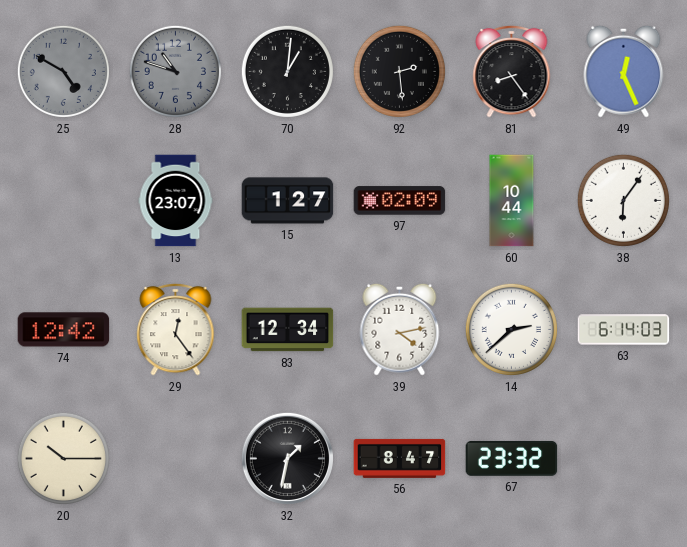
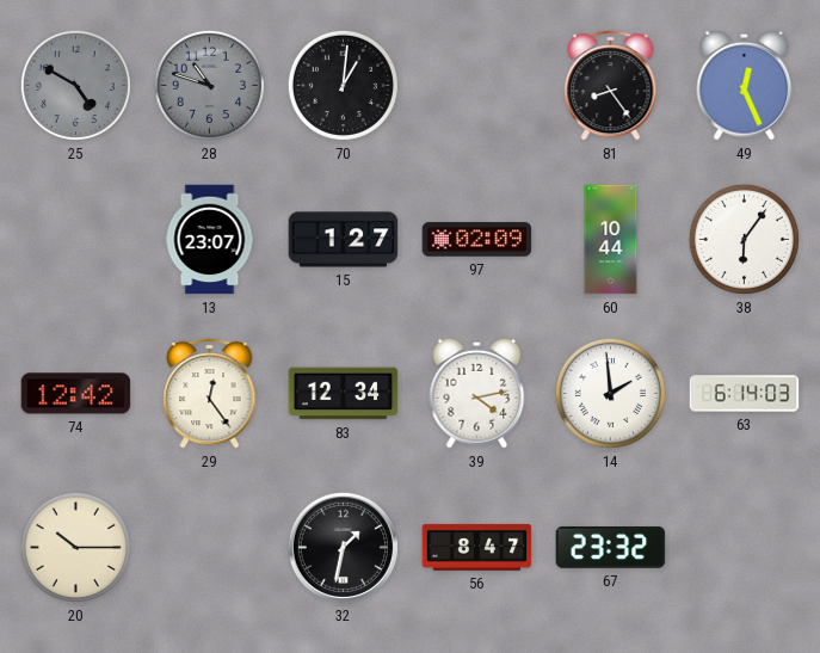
92: 2:29 -> none (399, 71)
14: 2:38 -> 1:59 (610, 393)
